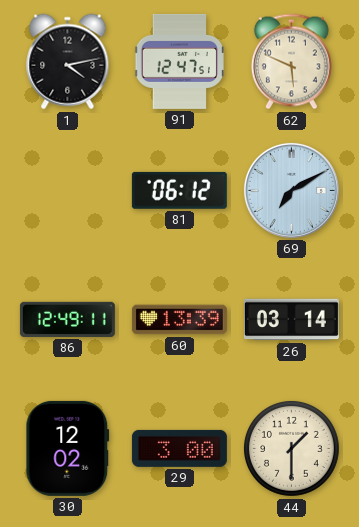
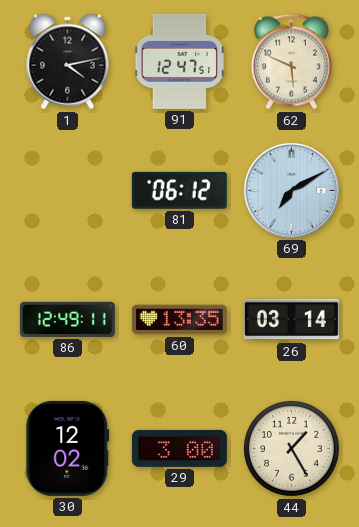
60: 13:39 -> 13:35 (179, 320)
44: 1:30 -> 1:25 (292, 449)
